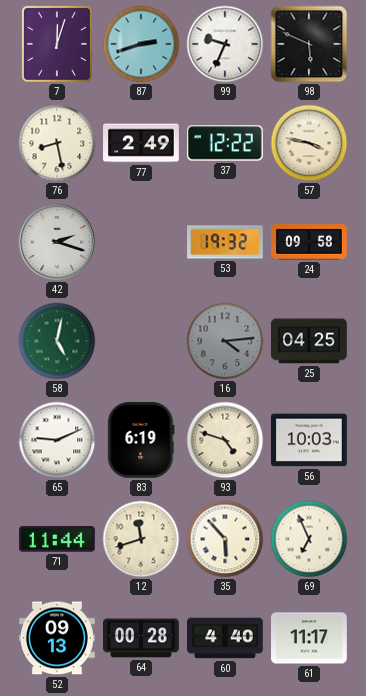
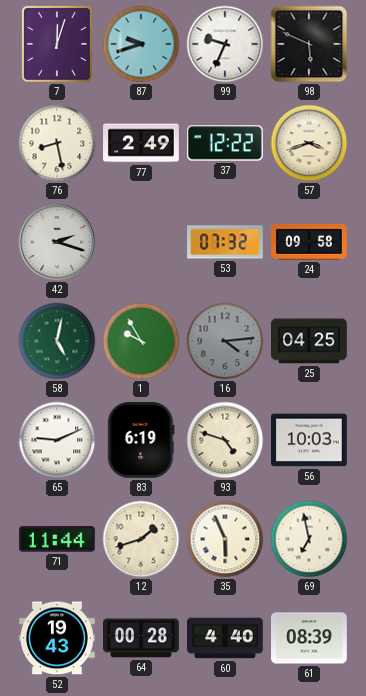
87: 2:42 -> 9:42 (141, 44)
57: 3:47 -> 3:42 (309, 143)
53: 19:32 -> 07:32 (226, 242)
1: none -> 9:55 (141, 341)
12: 11:42 -> 1:42 (141, 539)
35: 5:53 -> 5:56 (225, 539)
69: 6:56 -> 6:58 (309, 539)
52: 09:13 -> 19:43 (58, 638)
61: 11:17 -> 08:39 (310, 638)
